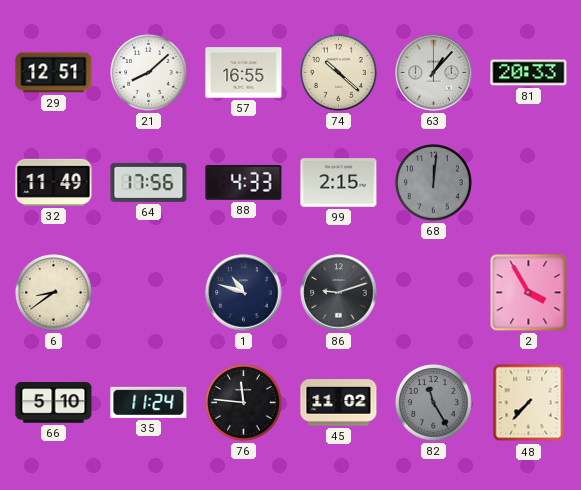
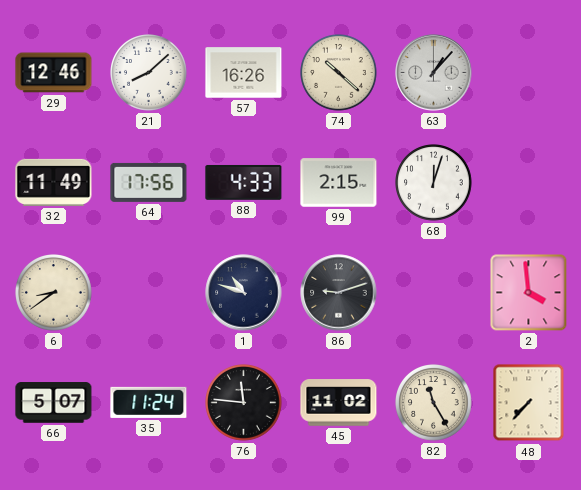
29: 12:51 -> 12:46 (54, 73)
57: 16:55 -> 16:26 (244, 73)
81: 20:33 -> none (529, 73)
68: 12:01 -> 12:03 (434, 183)
68 dial: grey -> white (434, 183)
2: 3:55 -> 3:59 (529, 293)
66: 5:10 -> 5:07 (54, 403)
82 dial: grey -> cream (434, 403)
